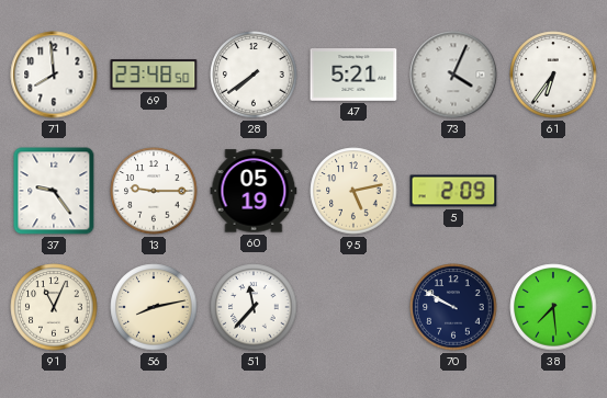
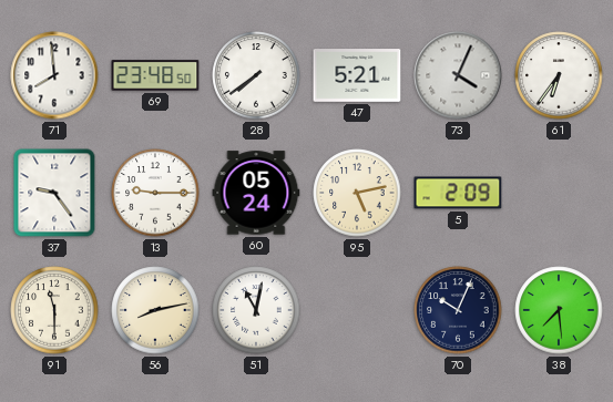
60: 05:19 -> 05:24 (256, 193)
91: 11:04 -> 11:30 (54, 310)
51: 11:37 -> 11:02 (256, 310)
70: 9:50 -> 10:04 (458, 310)
